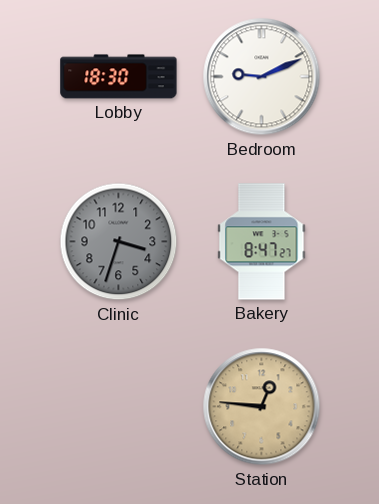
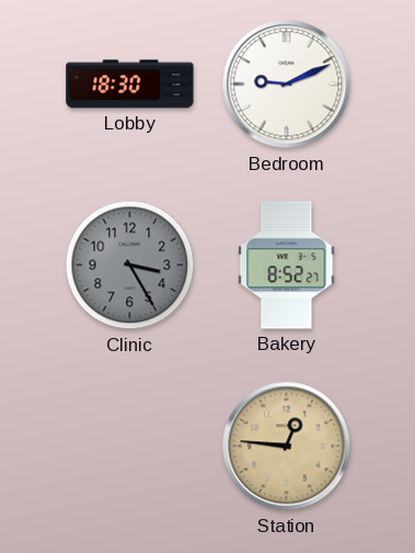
Clinic: 3:33 -> 3:25 (130, 266)
Bakery: 8:47 -> 8:52 (287, 266)
